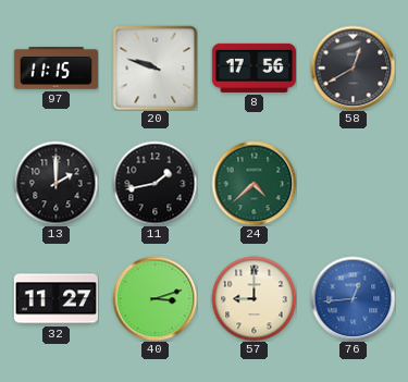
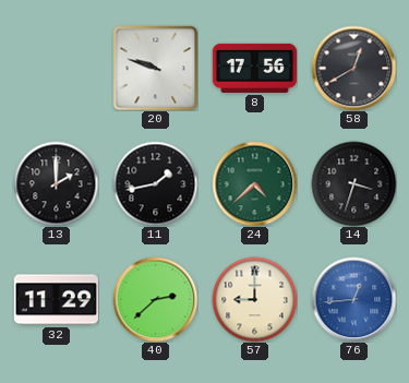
97: 11:15 -> none (55, 69)
14: none -> 3:33 (353, 183)
32: 11:27 -> 11:29 (56, 300)
40: 3:12 -> 2:38 (155, 299)
